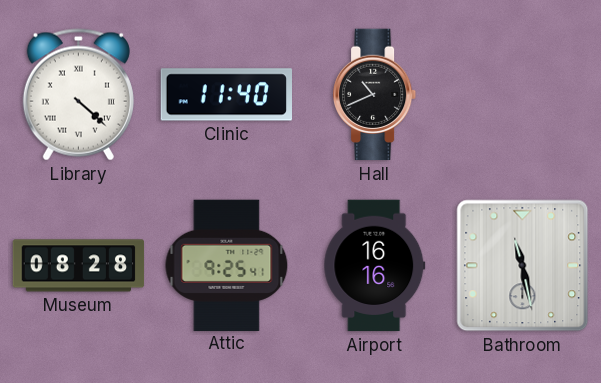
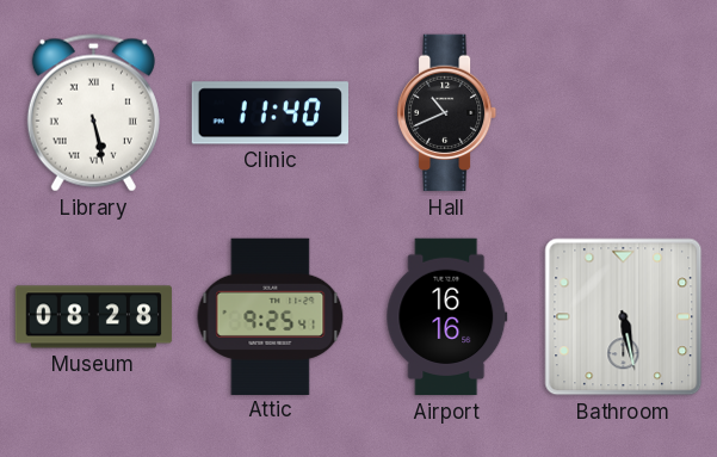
Library: 4:22 -> 5:28 (93, 113)
Bathroom: 11:28 -> 5:28 (624, 317)
